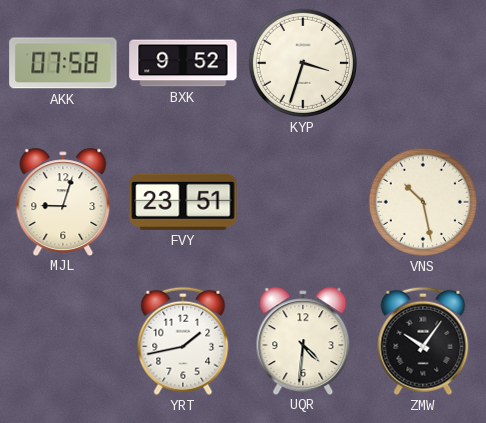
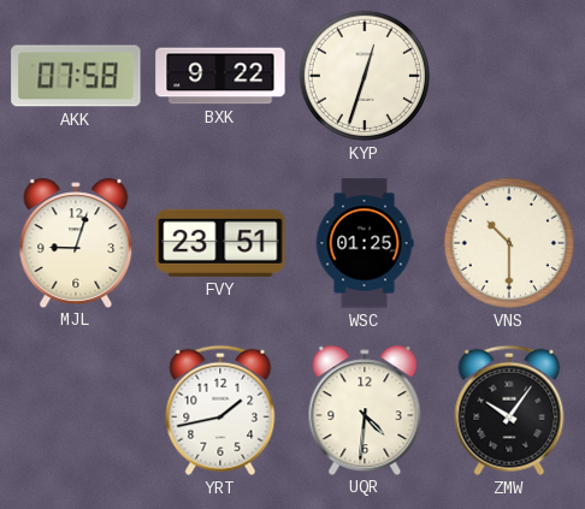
BXK: 9:52 -> 9:22 (220, 76)
KYP: 3:33 -> 12:33 (365, 76)
WSC: none -> 01:25 (365, 243)
VNS: 10:28 -> 10:30 (509, 243)
